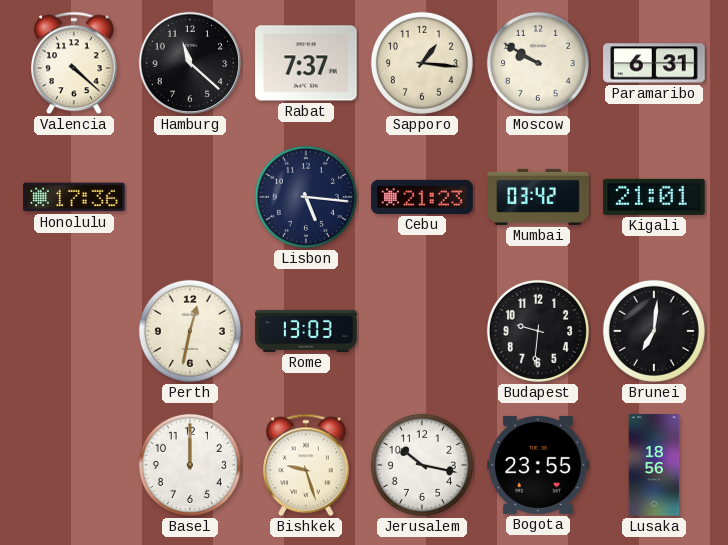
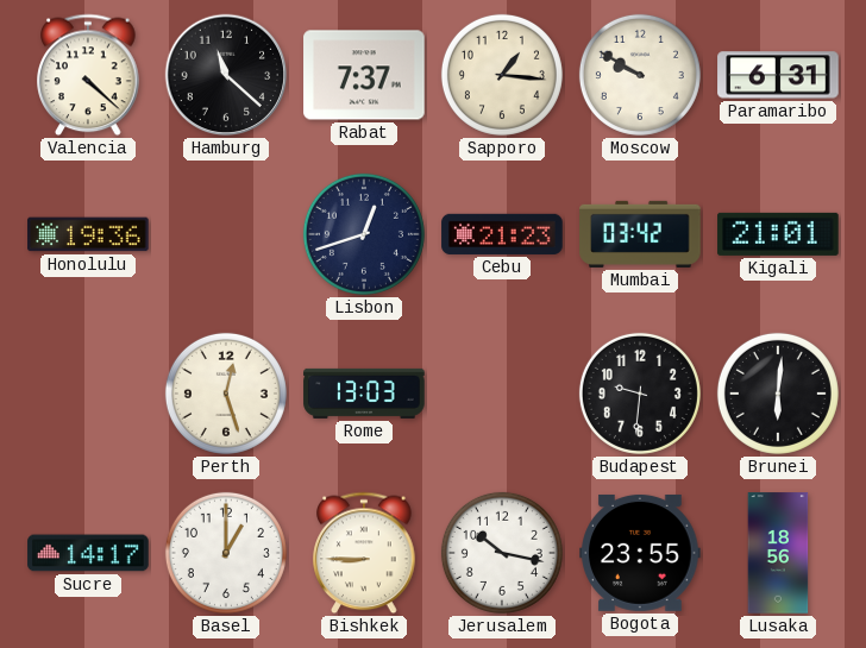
Honolulu: 17:36 -> 19:36 (88, 234)
Lisbon: 5:16 -> 12:42 (364, 234)
Perth: 12:32 -> 12:27 (226, 394)
Brunei: 7:01 -> 6:01 (778, 394)
Sucre: none -> 14:17 (88, 553)
Basel: 12:00 -> 1:00 (226, 553)
Bishkek: 9:27 -> 8:45 (364, 553)
